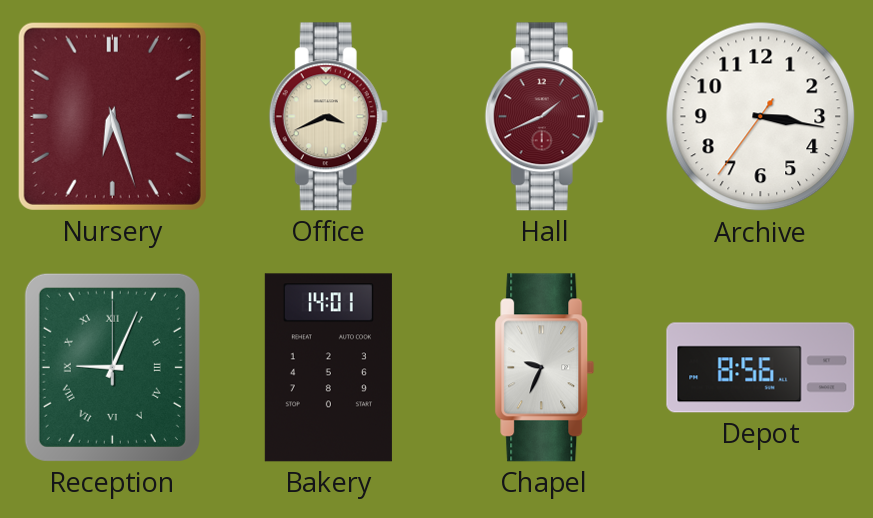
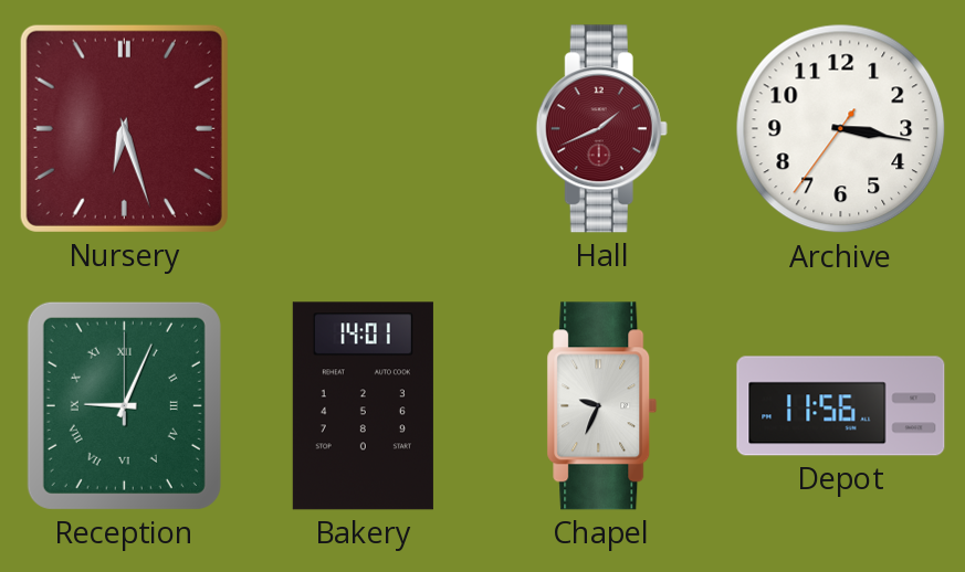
Office: 3:41 -> none (328, 117)
Depot: 8:56 -> 11:56 (841, 406)
